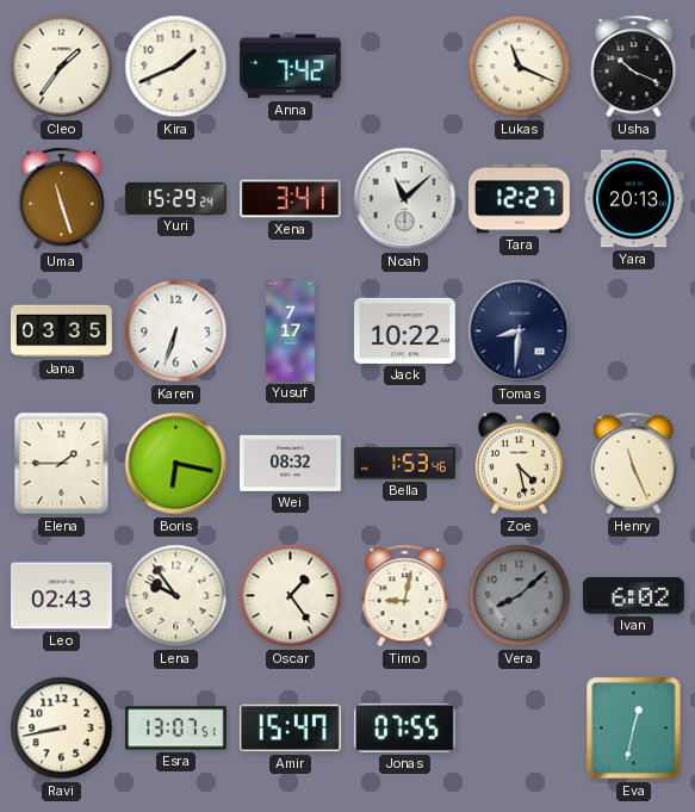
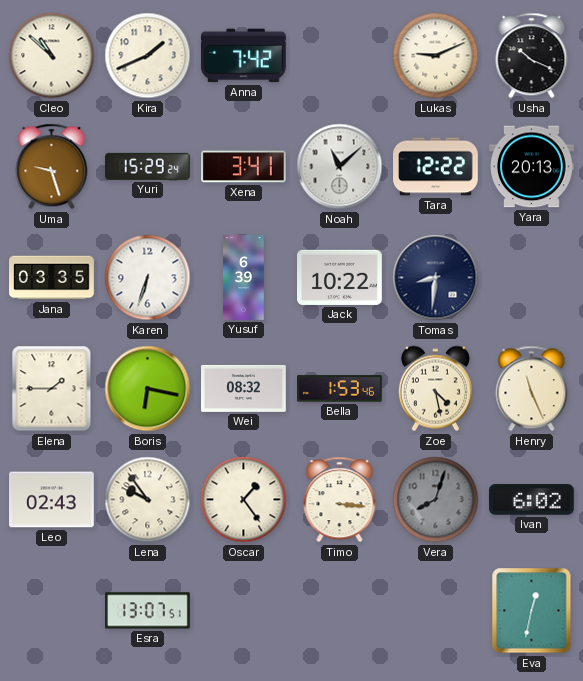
Cleo: 1:36 -> 10:52 (52, 56)
Lukas: 11:19 -> 9:11 (436, 56)
Uma: 11:27 -> 9:27 (52, 167)
Tara: 12:27 -> 12:22 (436, 167)
Yusuf: 7:17 -> 6:39 (244, 278)
Timo: 9:02 -> 3:16 (340, 500)
Vera: 8:08 -> 8:03 (436, 500)
Ravi: 8:43 -> none (62, 729)
Amir: 15:47 -> none (290, 729)
Jonas: 07:55 -> none (404, 727)
